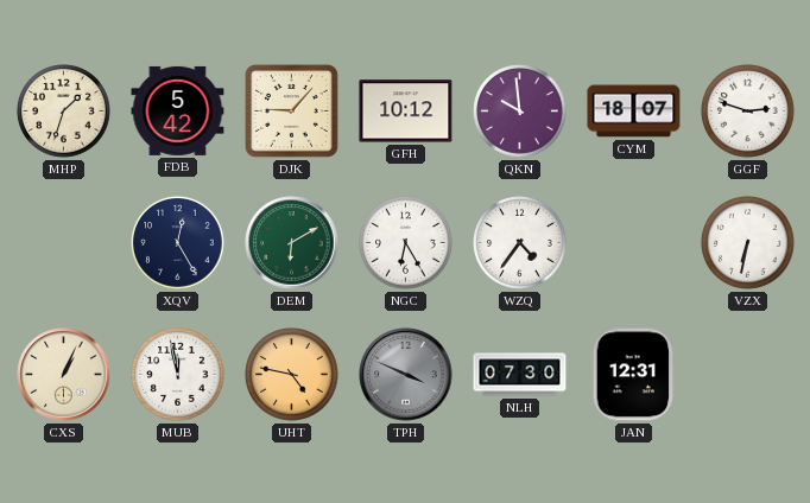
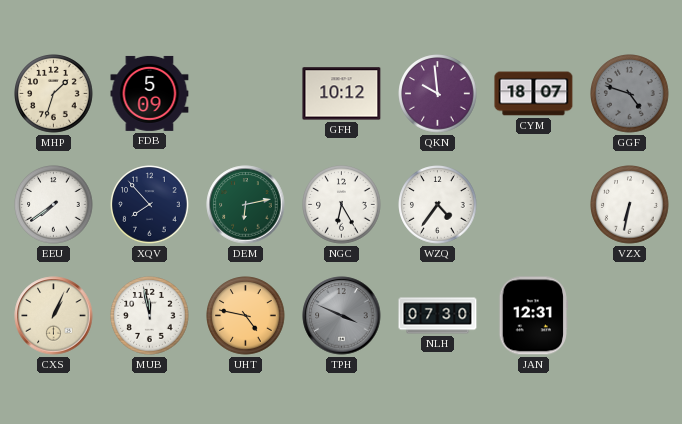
FDB: 5:42 -> 5:09 (150, 93)
DJK: 9:07 -> none (291, 110)
GGF: 2:48 -> 4:48 (630, 94)
GGF dial: white -> grey (630, 94)
EEU: none -> 7:39 (54, 205)
XQV: 12:25 -> 7:53 (150, 205)
DEM: 6:10 -> 6:13 (246, 205)
